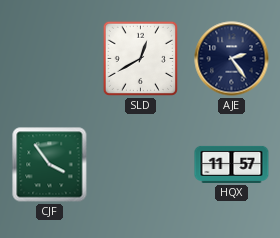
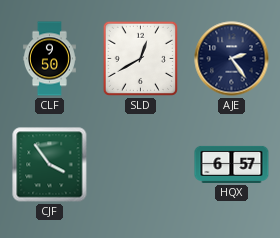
CLF: none -> 9:50 (49, 59)
HQX: 11:57 -> 6:57 (232, 164)
